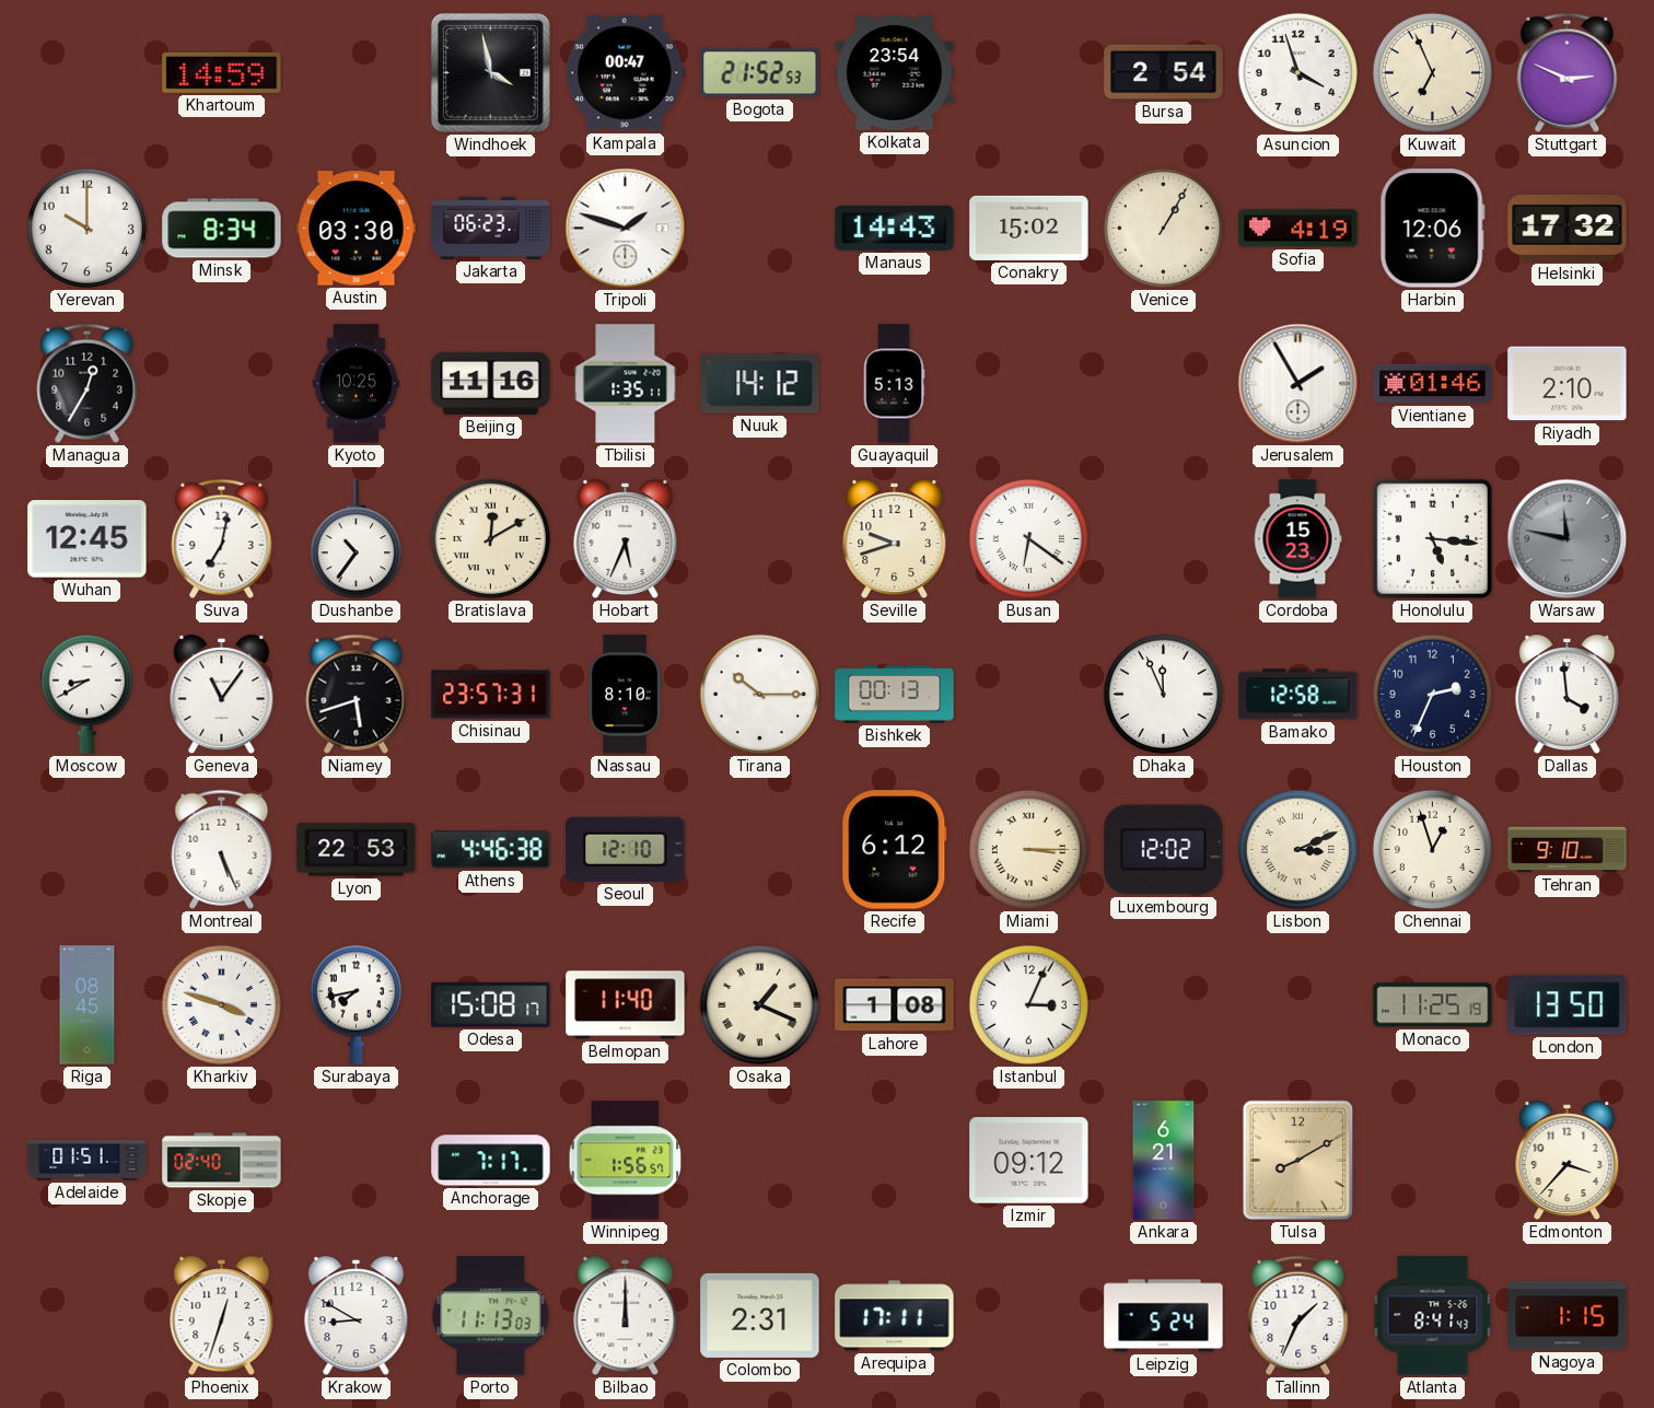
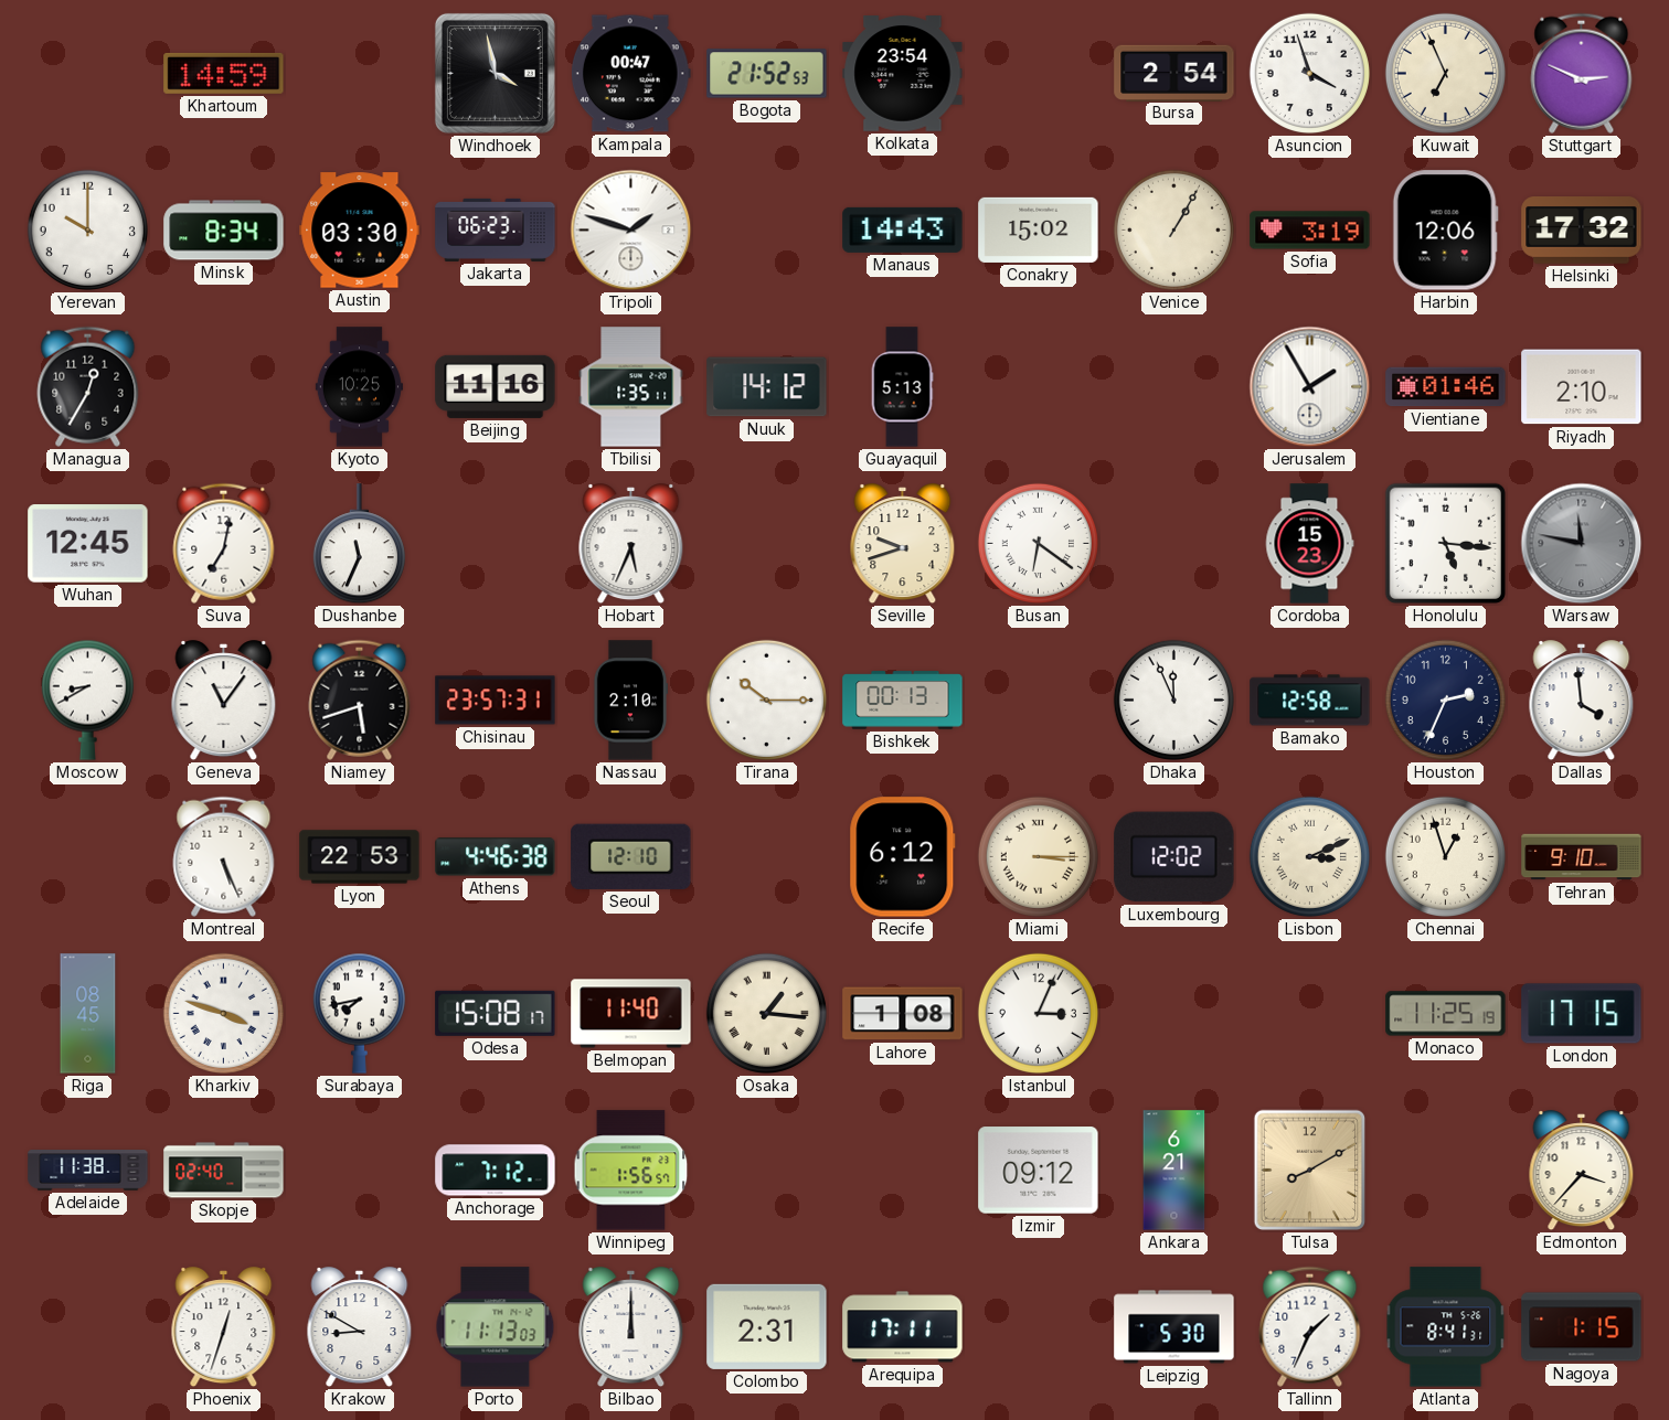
Sofia: 4:19 -> 3:19 (1310, 231)
Dushanbe: 10:36 -> 11:34 (359, 544)
Bratislava: 12:10 -> none (490, 538)
Nassau: 8:10 -> 2:10 (629, 701)
Osaka: 1:19 -> 1:16 (766, 1013)
London: 13:50 -> 17:15 (1582, 1014)
Adelaide: 01:51 -> 11:38 (88, 1171)
Anchorage: 7:17 -> 7:12 (496, 1171)
Leipzig: 5:24 -> 5:30 (1174, 1327)
Atlanta: 8:41:43 -> 8:41:31 (1446, 1327)
